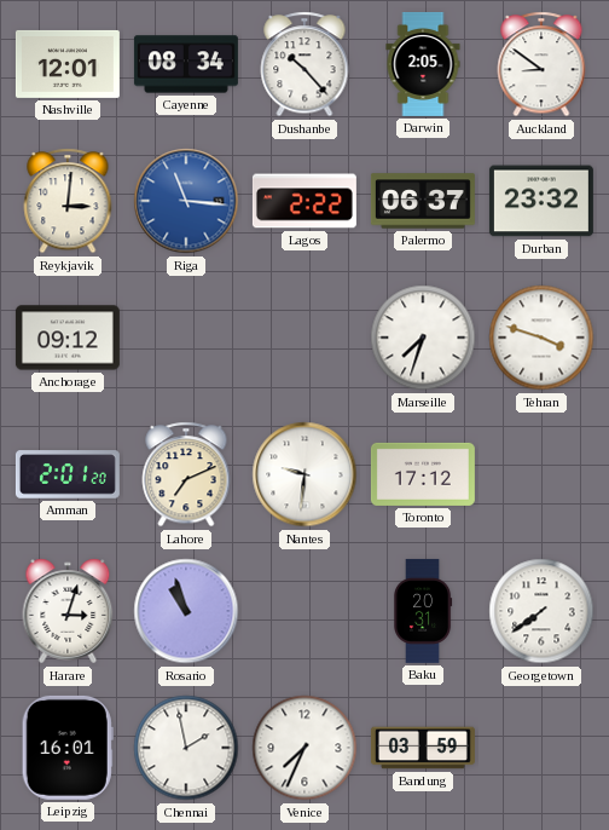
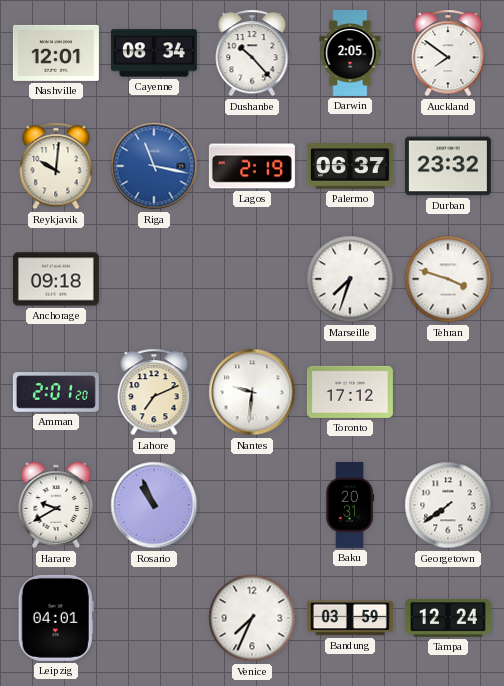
Auckland: 8:51 -> 7:51 (448, 53)
Reykjavik: 3:01 -> 10:01 (56, 166)
Riga: 11:16 -> 11:17 (154, 166)
Lagos: 2:22 -> 2:19 (252, 166)
Anchorage: 09:12 -> 09:18 (56, 279)
Harare: 3:03 -> 9:40 (56, 505)
Rosario: 10:57 -> 10:56 (154, 505)
Leipzig: 16:01 -> 04:01 (56, 618)
Chennai: 1:58 -> none (186, 748)
Tampa: none -> 12:24 (448, 619)
